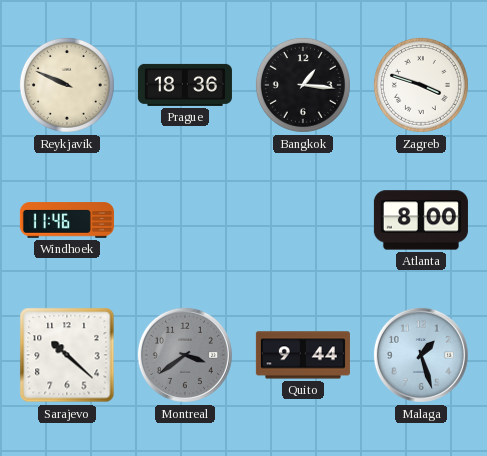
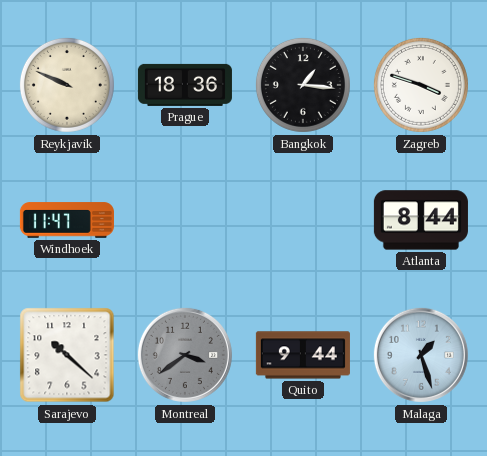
Windhoek: 11:46 -> 11:47 (67, 220)
Atlanta: 8:00 -> 8:44 (421, 220)
